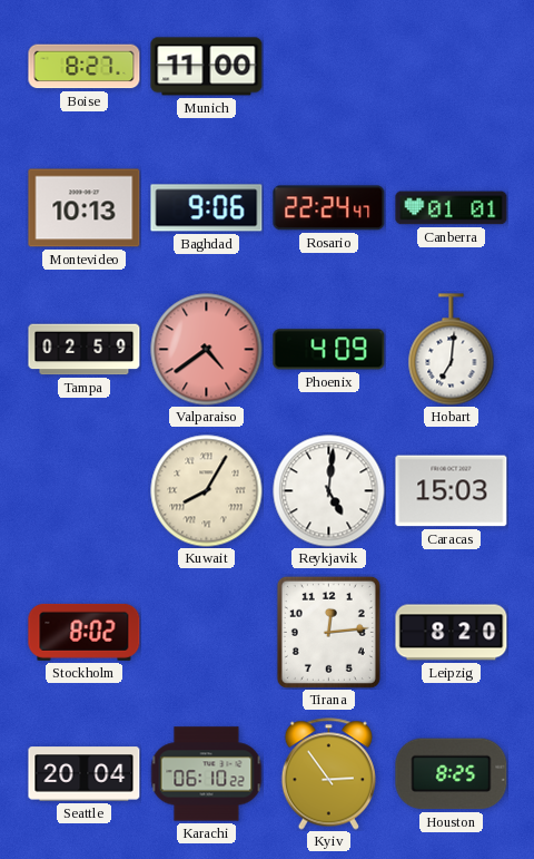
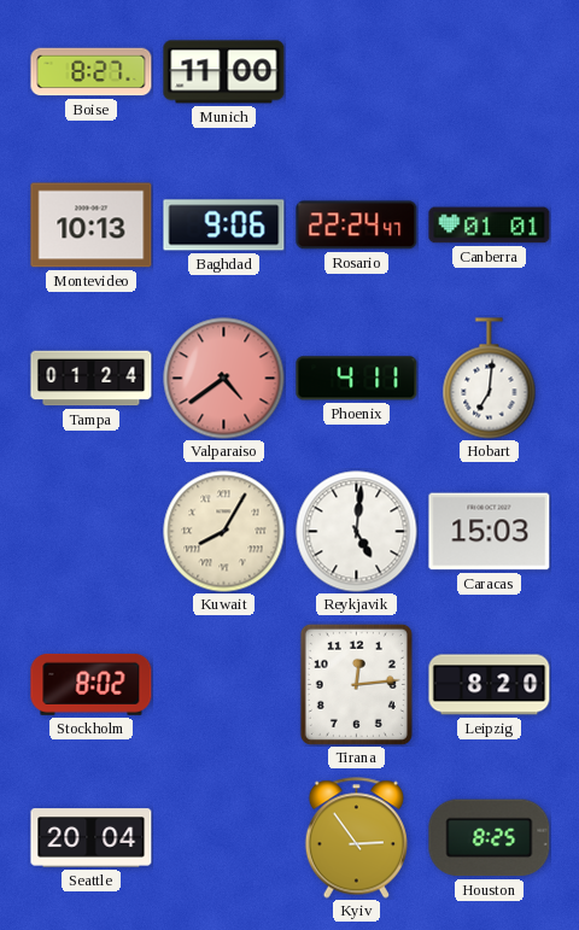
Tampa: 02:59 -> 01:24 (92, 379)
Phoenix: 4:09 -> 4:11 (357, 379)
Karachi: 06:10 -> none (206, 774)
